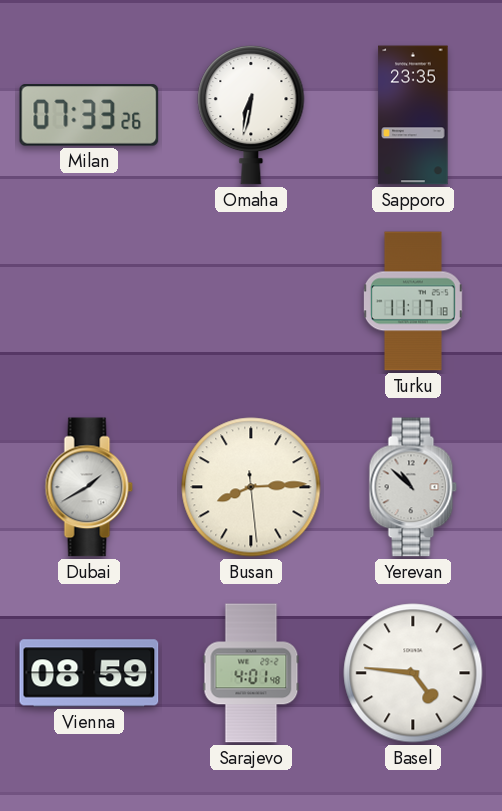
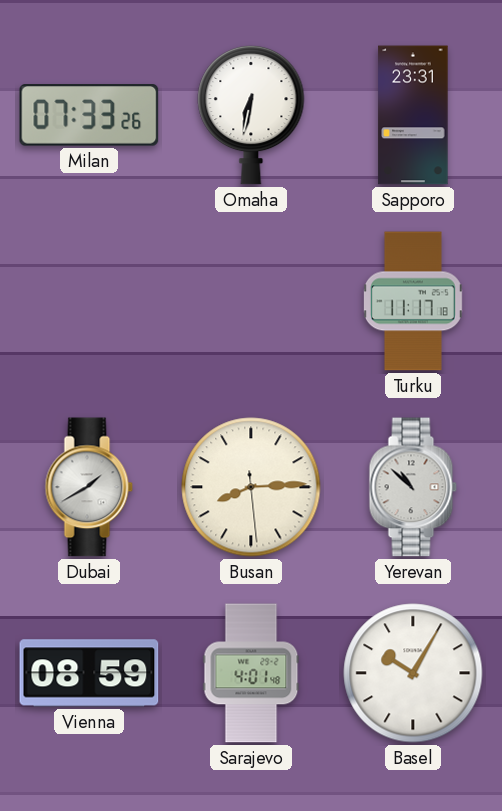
Sapporo: 23:35 -> 23:31 (413, 115)
Basel: 4:46 -> 10:05 (413, 673)
